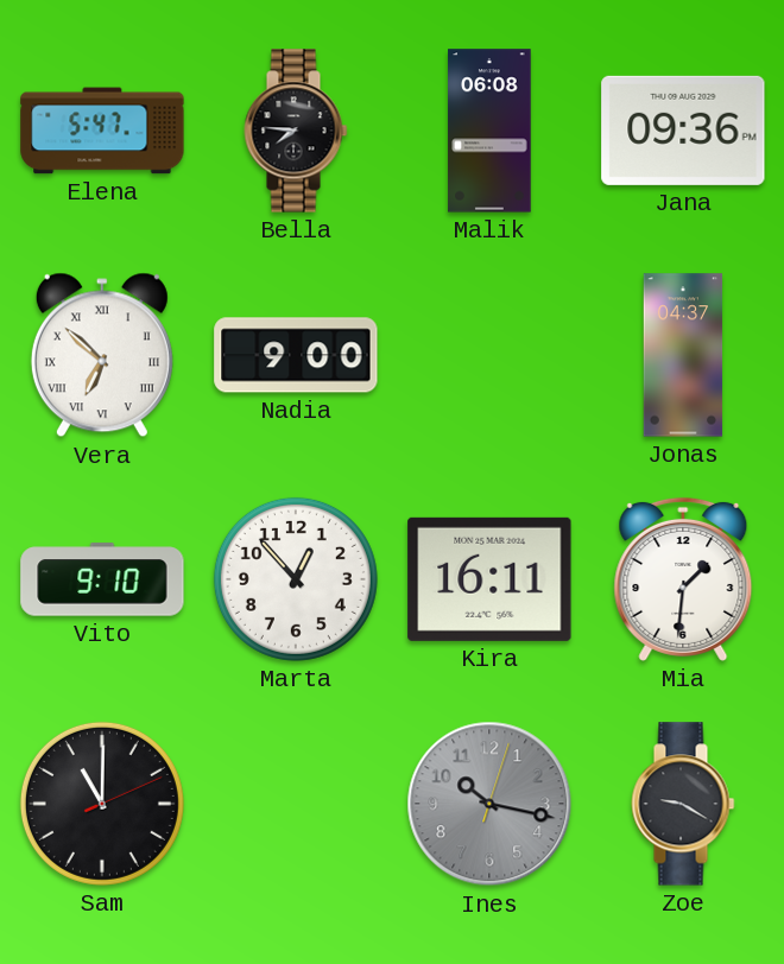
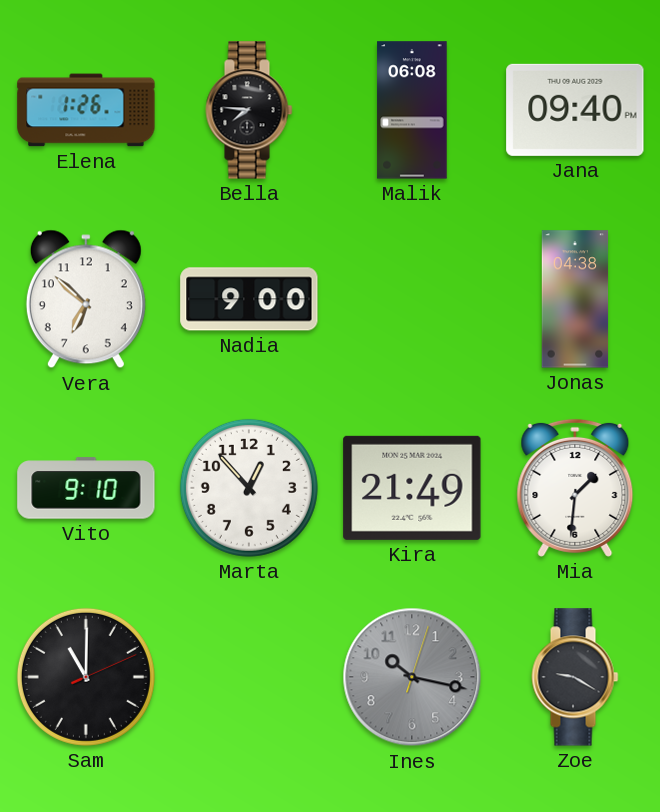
Elena: 5:47 -> 1:26 (86, 110)
Jana: 09:36 -> 09:40 (575, 110)
Vera numerals: Roman -> Arabic (86, 299)
Jonas: 04:37 -> 04:38 (575, 299)
Kira: 16:11 -> 21:49 (412, 488)
